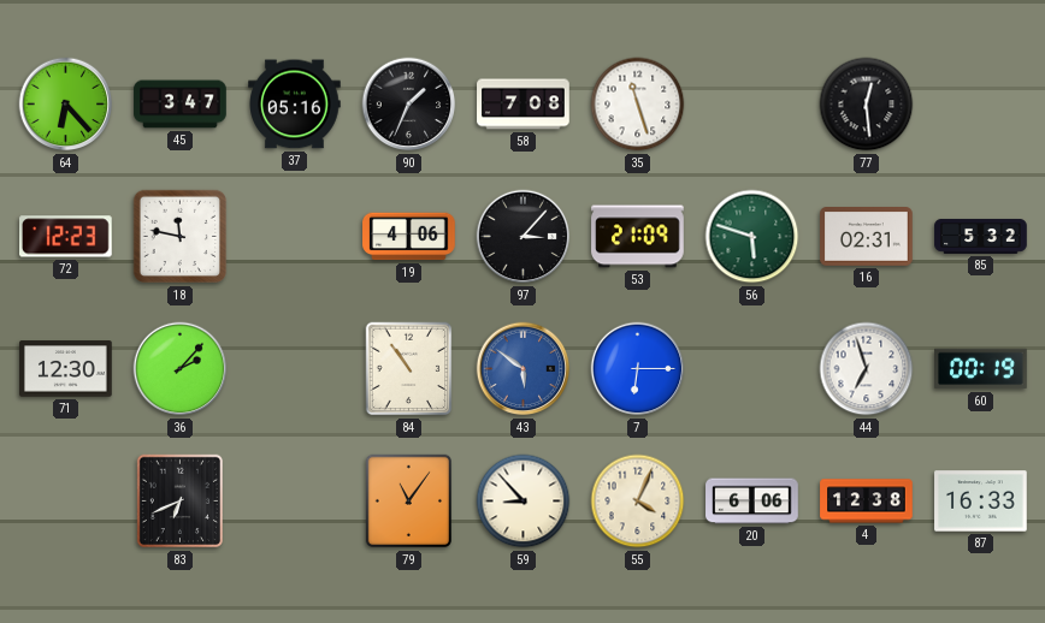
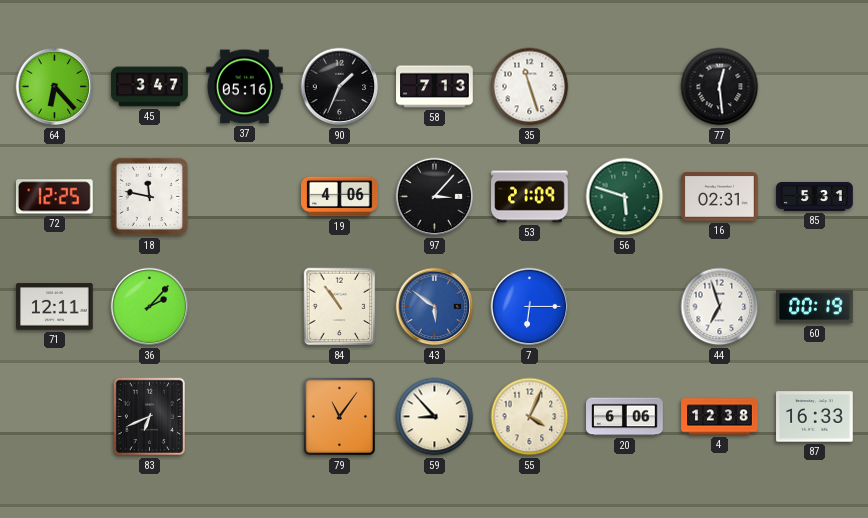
58: 7:08 -> 7:13 (435, 87)
72: 12:23 -> 12:25 (55, 197)
85: 5:32 -> 5:31 (815, 196)
71: 12:30 -> 12:11 (55, 307)
